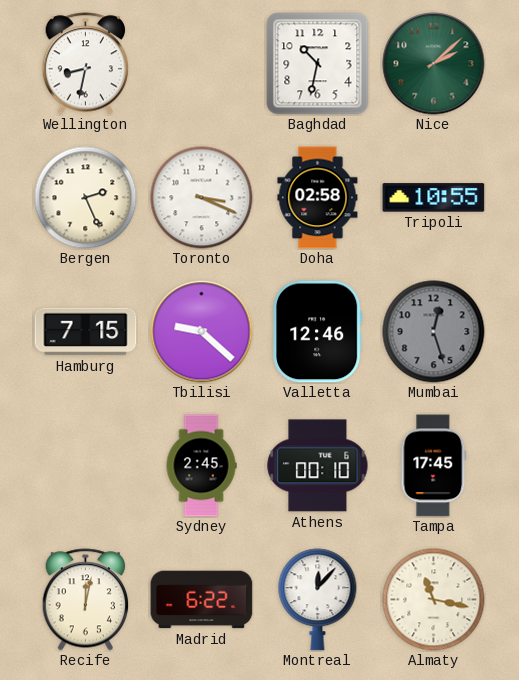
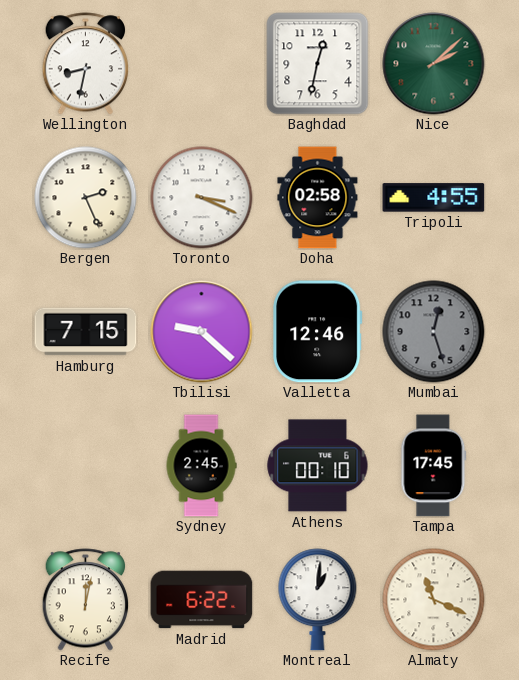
Baghdad: 10:32 -> 12:32 (318, 64)
Tripoli: 10:55 -> 4:55 (434, 198)
Montreal: 12:07 -> 1:01 (318, 600)
Almaty: 11:17 -> 11:19 (434, 600)
